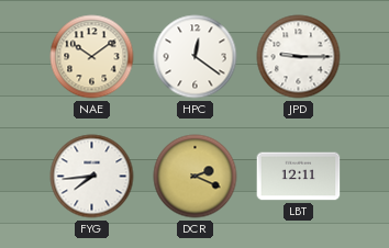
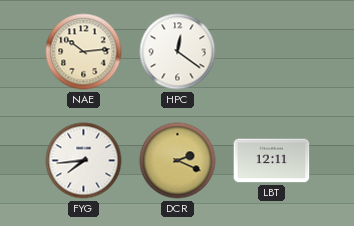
NAE: 10:09 -> 10:14 (84, 52)
JPD: 9:15 -> none (299, 57)
